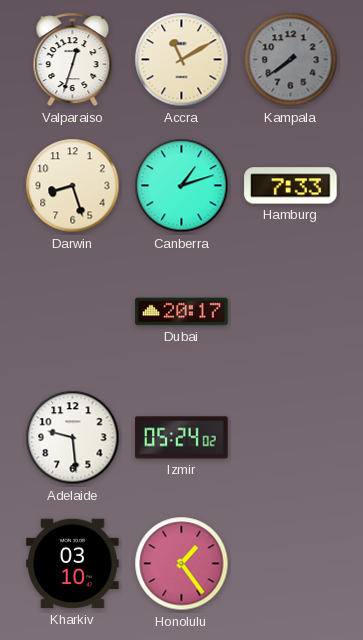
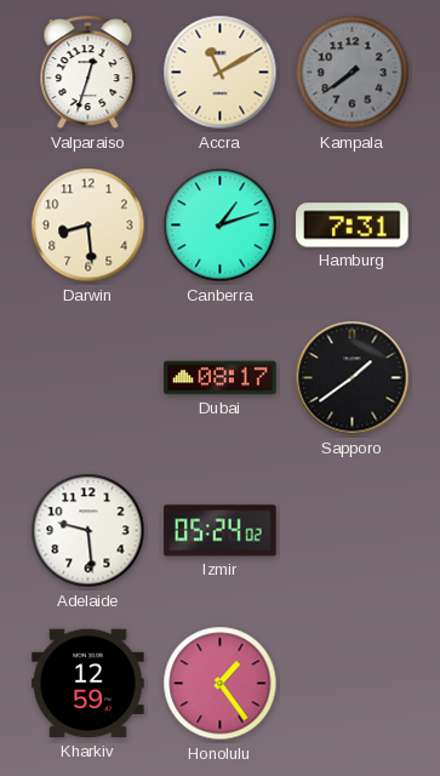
Darwin: 8:27 -> 8:29 (88, 226)
Hamburg: 7:33 -> 7:31 (353, 226)
Dubai: 20:17 -> 08:17 (221, 378)
Sapporo: none -> 1:39 (353, 378)
Kharkiv: 03:10 -> 12:59 (88, 684)
